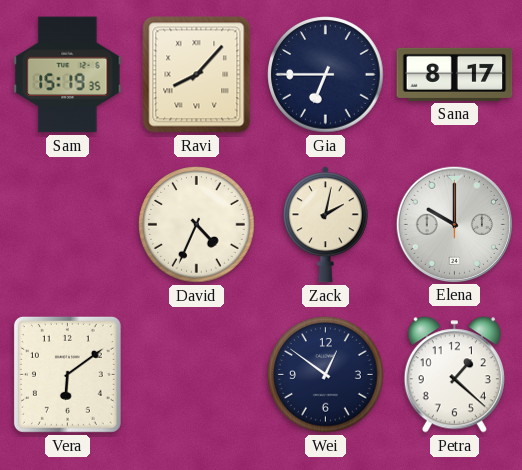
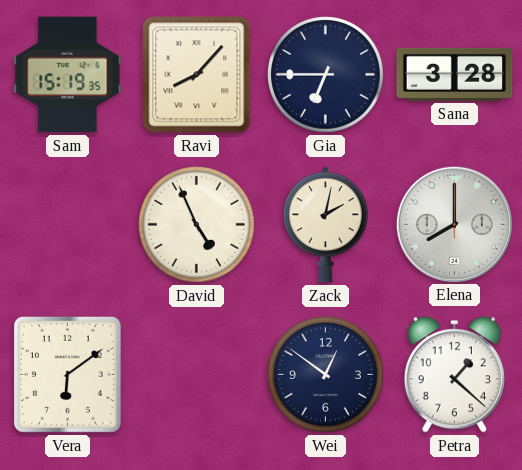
Sana: 8:17 -> 3:28 (455, 74)
David: 4:34 -> 4:56 (197, 225)
Elena: 10:00 -> 8:00 (454, 224)
